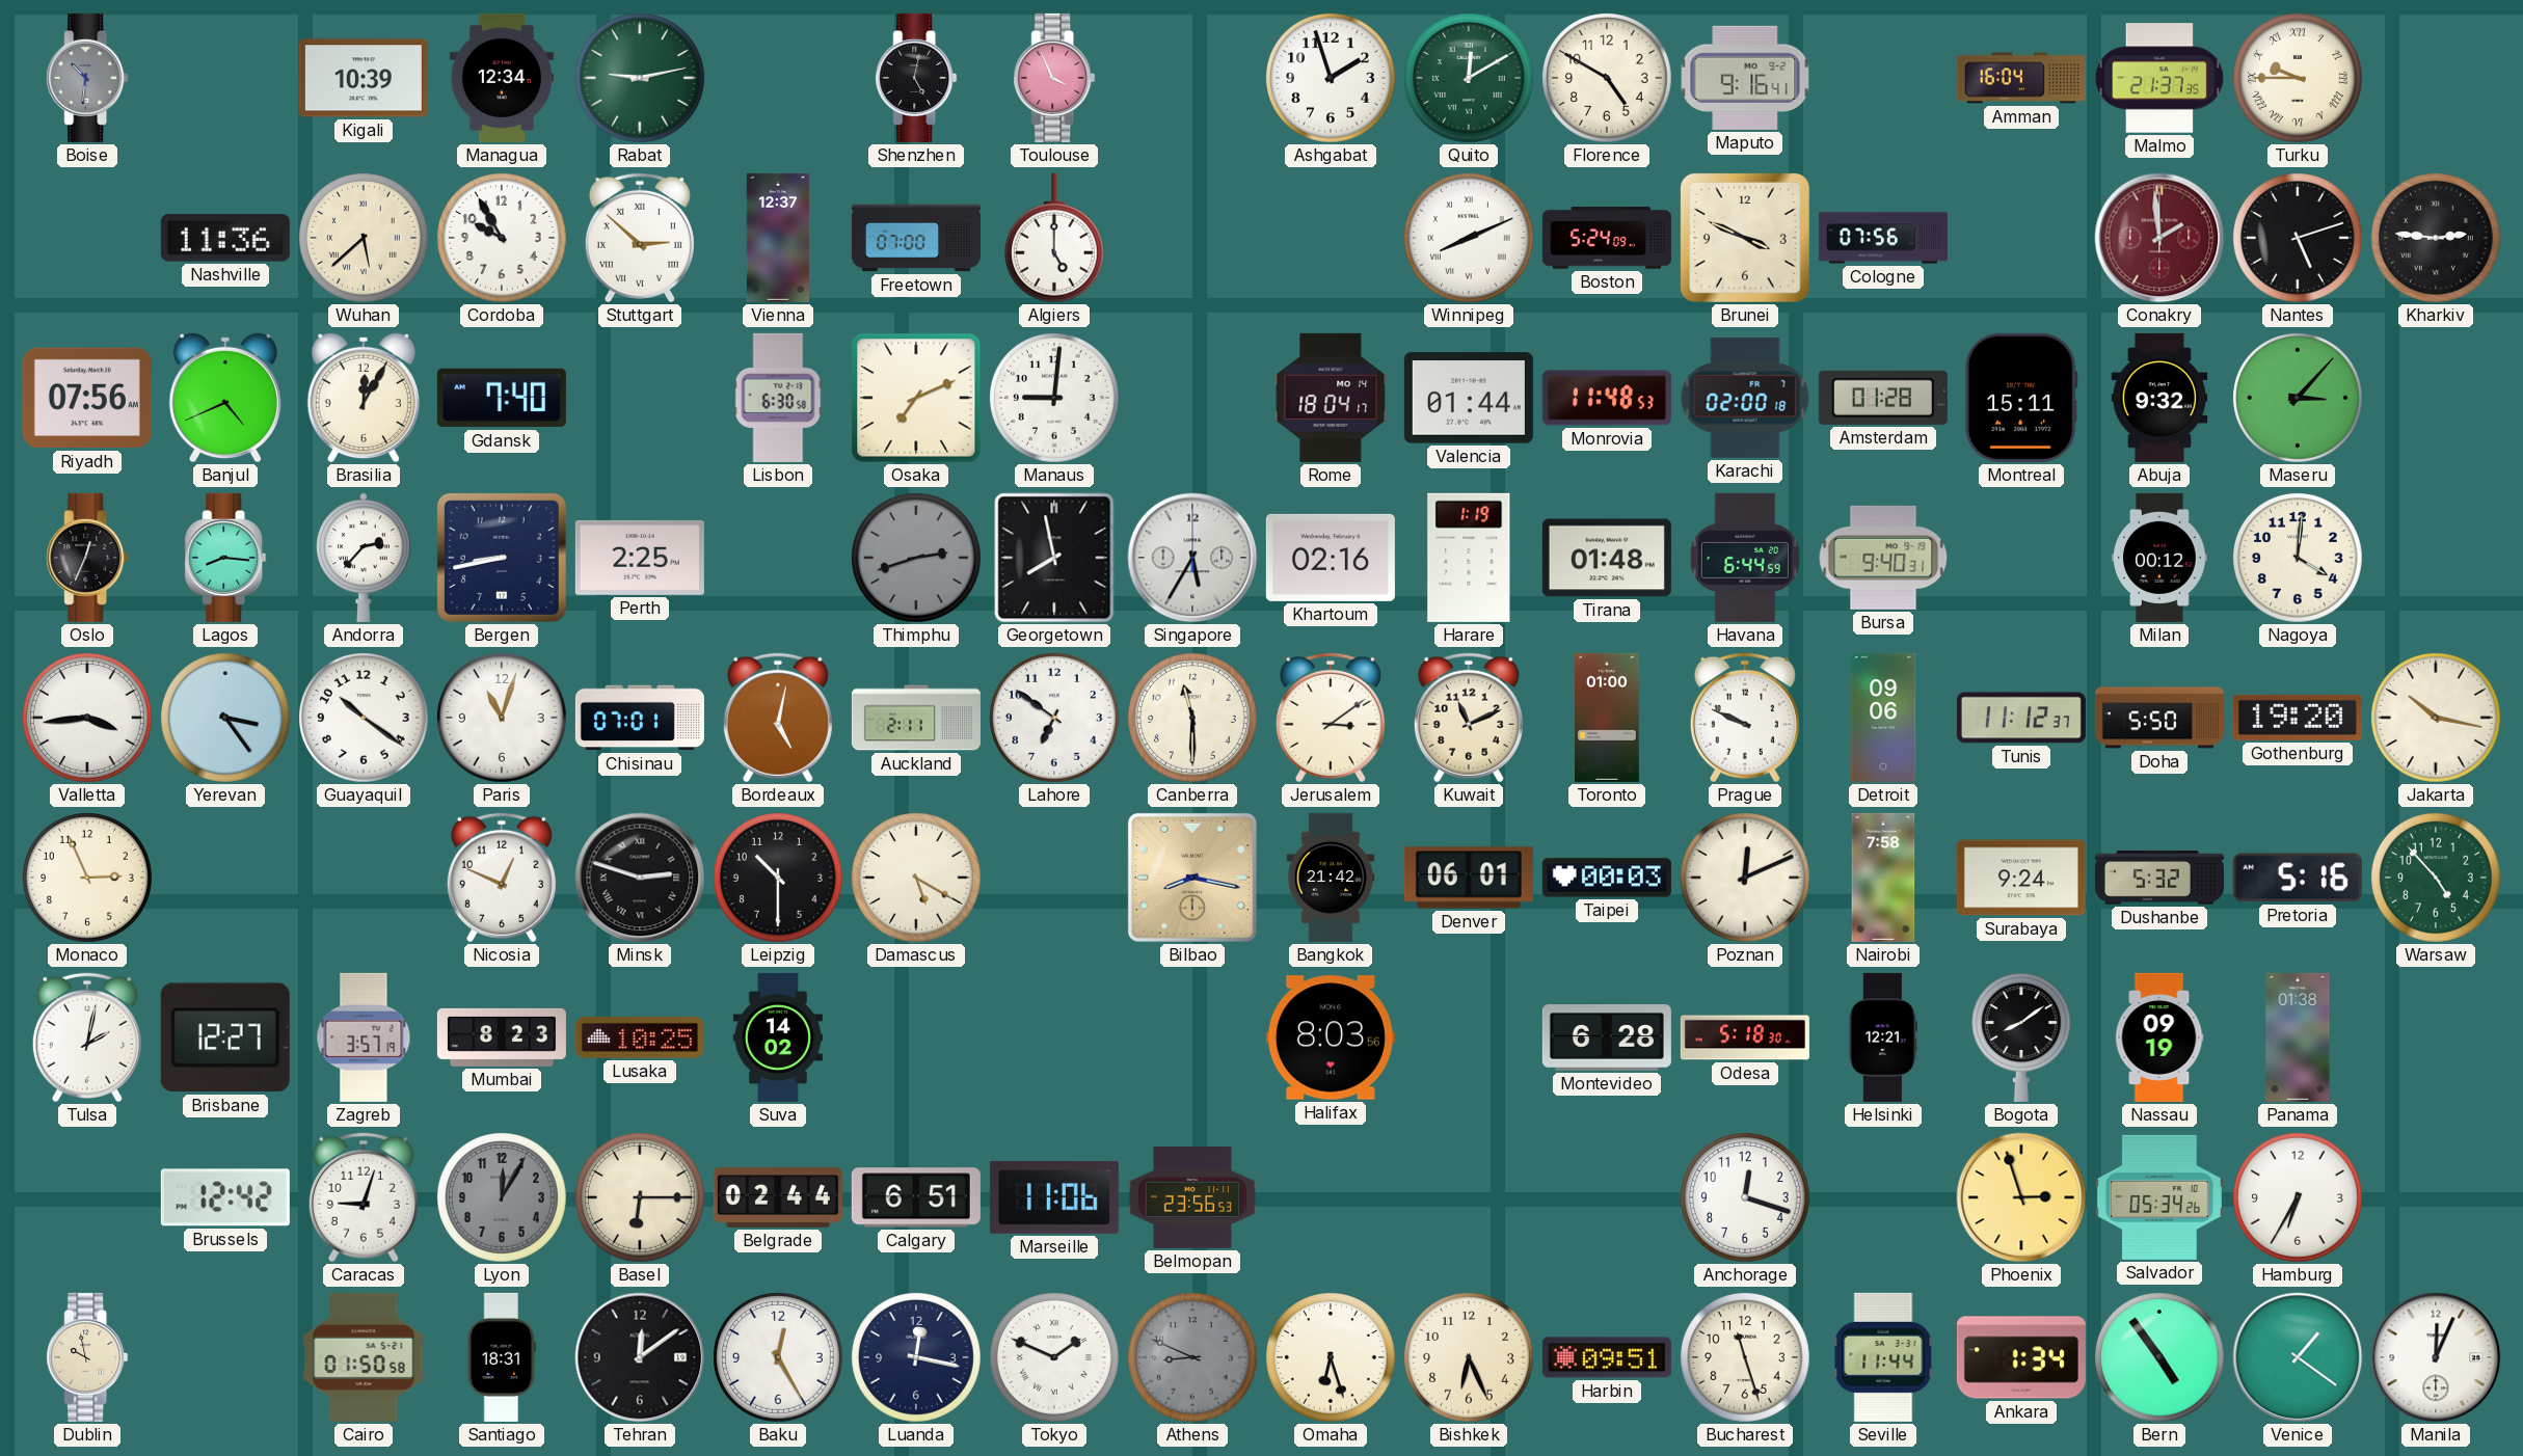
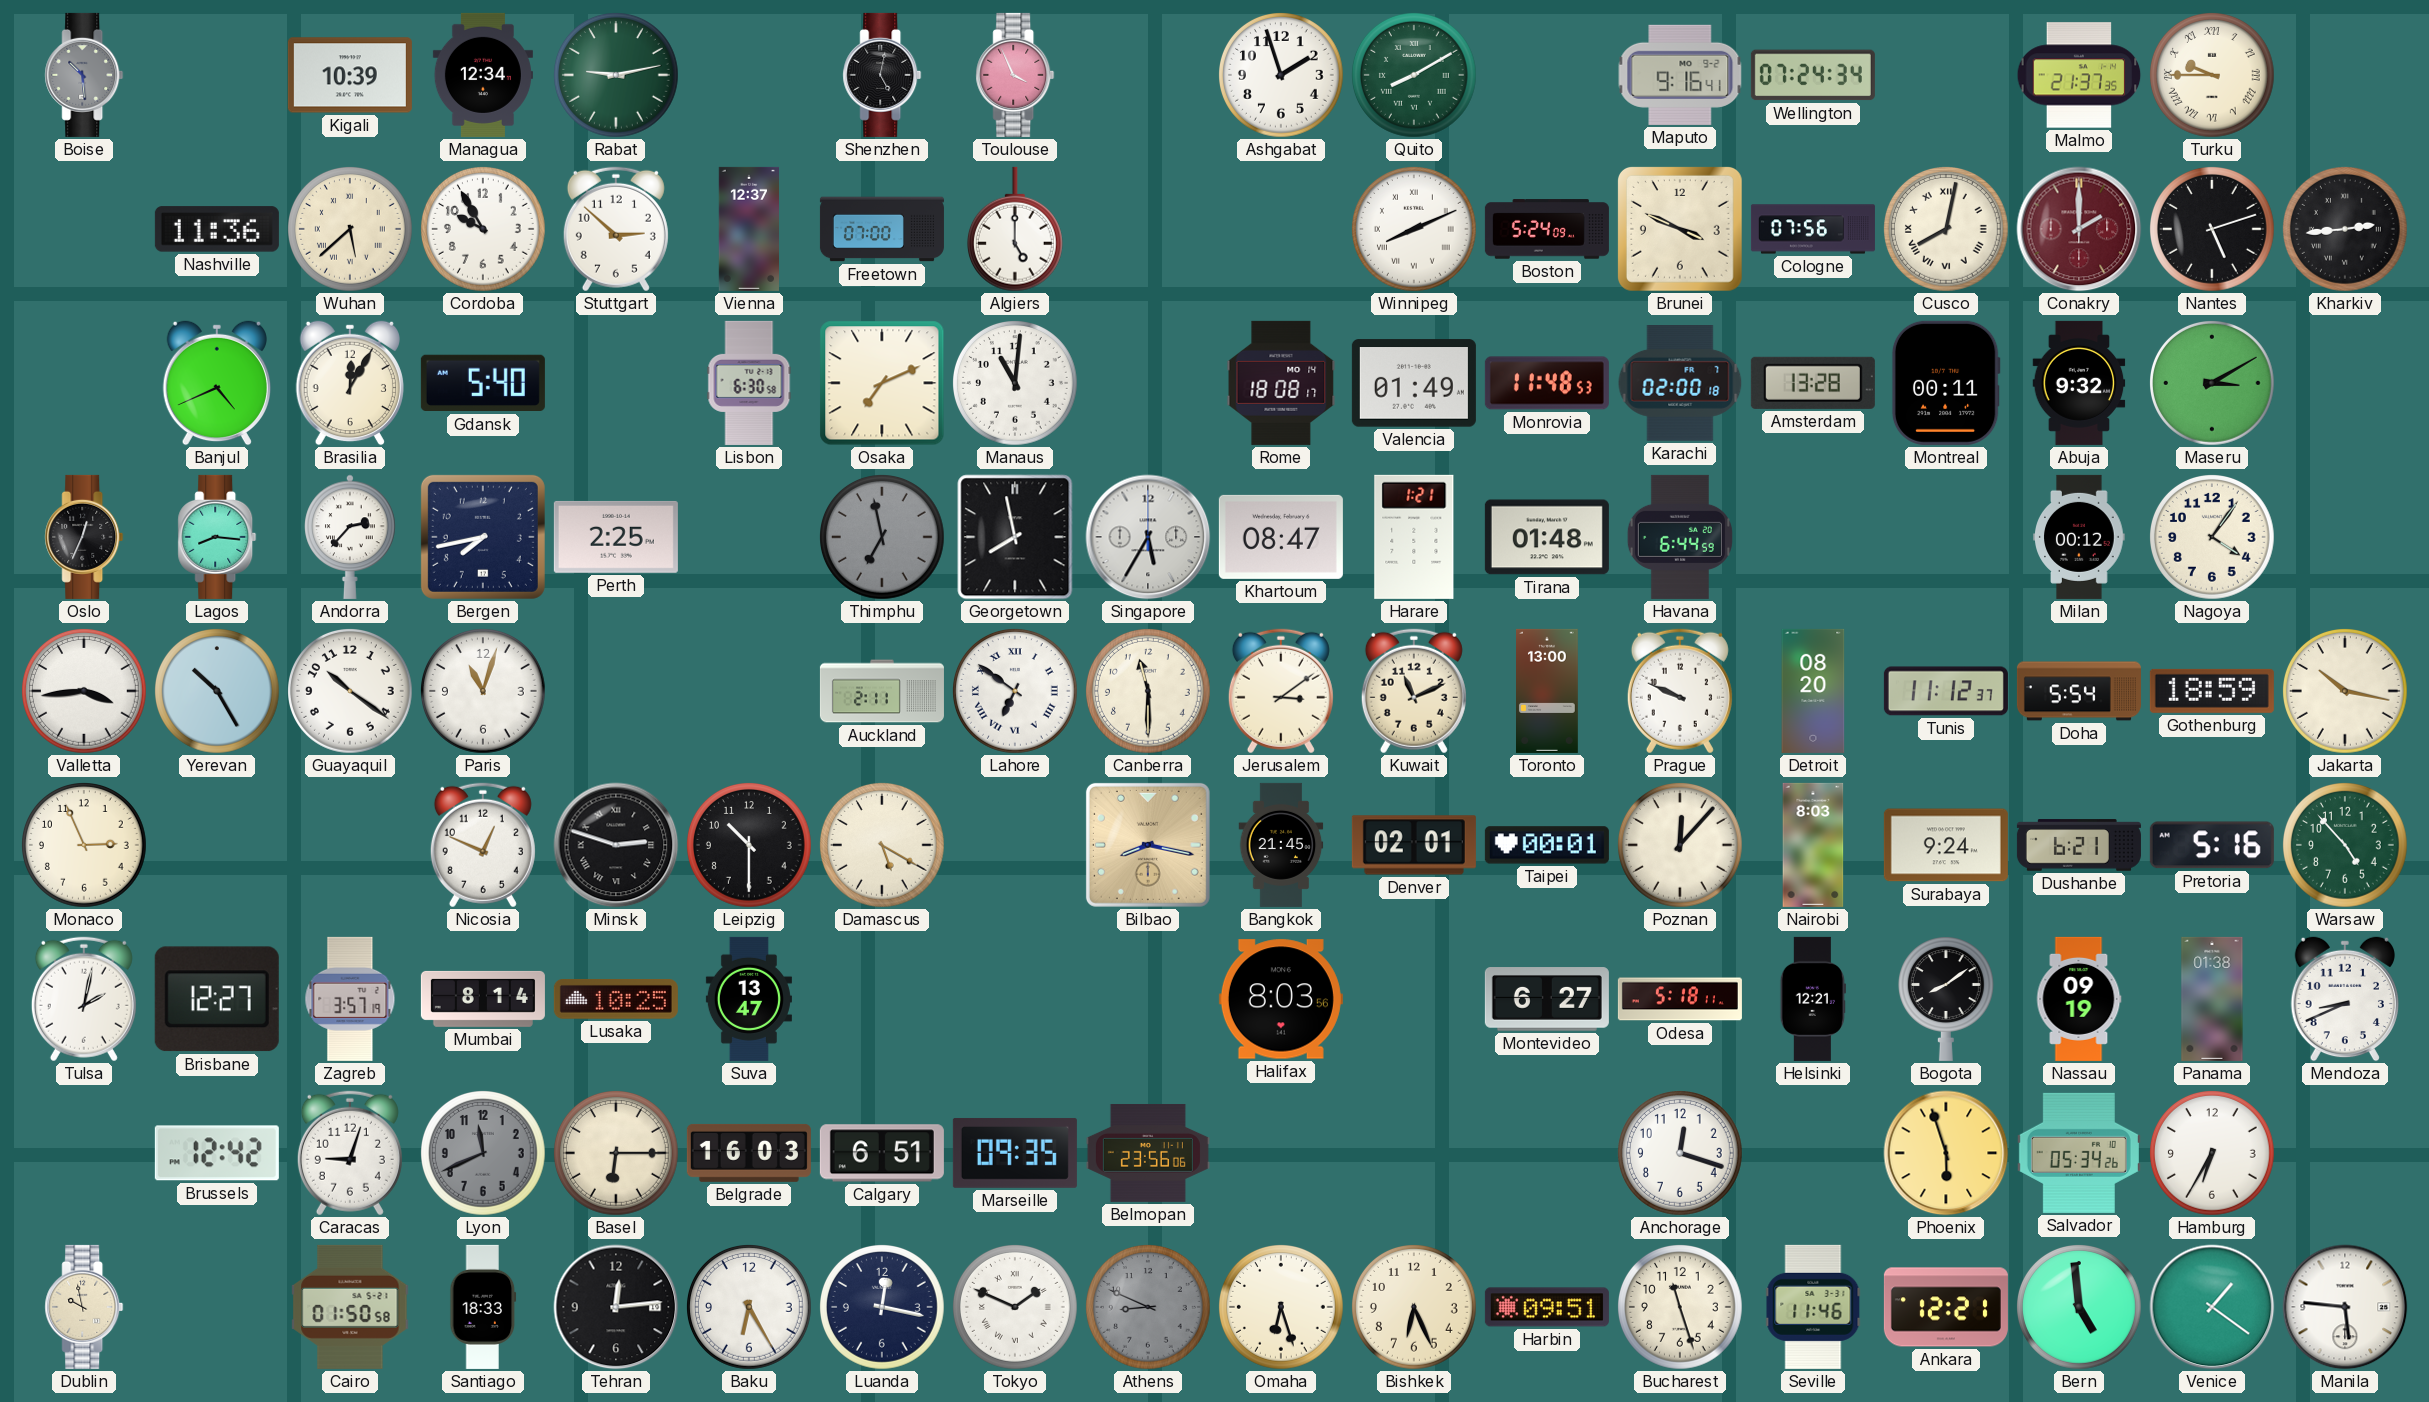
Boise: 10:31 -> 10:29 (84, 75)
Quito: 12:10 -> 8:10 (1415, 76)
Florence: 4:50 -> none (1608, 79)
Wellington: none -> 07:24 (1813, 75)
Amman: 16:04 -> none (2021, 78)
Stuttgart numerals: Roman -> Arabic (616, 229)
Cusco: none -> 8:02 (1947, 230)
Conakry: 1:59 -> 2:00 (2079, 229)
Kharkiv: 2:46 -> 2:44 (2346, 230)
Riyadh: 07:56 -> none (87, 398)
Gdansk: 7:40 -> 5:40 (483, 383)
Manaus: 9:01 -> 11:01 (1016, 384)
Rome: 18:04 -> 18:08 (1281, 383)
Valencia: 01:44 -> 01:49 (1414, 383)
Amsterdam: 01:28 -> 13:28 (1813, 383)
Montreal: 15:11 -> 00:11 (1946, 383)
Maseru: 3:07 -> 3:10 (2213, 384)
Bergen: 8:43 -> 7:43 (483, 537)
Thimphu: 2:42 -> 6:58 (883, 538)
Khartoum: 02:16 -> 08:47 (1281, 537)
Harare: 1:19 -> 1:21 (1414, 537)
Bursa: 9:40 -> none (1883, 558)
Nagoya: 4:01 -> 4:06 (2213, 538)
Yerevan: 3:24 -> 10:25 (218, 692)
Chisinau: 07:01 -> none (640, 718)
Bordeaux: 5:02 -> none (778, 718)
Lahore numerals: Arabic -> Roman (1016, 692)
Toronto: 01:00 -> 13:00 (1548, 691)
Detroit: 09:06 -> 08:20 (1813, 691)
Doha: 5:50 -> 5:54 (2079, 691)
Gothenburg: 19:20 -> 18:59 (2212, 691)
Bangkok: 21:42 -> 21:45 (1281, 845)
Denver: 06:01 -> 02:01 (1414, 845)
Taipei: 00:03 -> 00:01 (1547, 845)
Poznan: 12:11 -> 12:07 (1681, 846)
Nairobi: 7:58 -> 8:03 (1813, 845)
Dushanbe: 5:32 -> 6:21 (2079, 845)
Mumbai: 8:23 -> 8:14 (483, 999)
Suva: 14:02 -> 13:47 (749, 999)
Montevideo: 6:28 -> 6:27 (1547, 999)
Odesa: 5:18:30 -> 5:18:11 (1680, 999)
Mendoza: none -> 8:41 (2345, 999)
Lyon: 12:05 -> 11:41 (484, 1154)
Belgrade: 02:44 -> 16:03 (749, 1153)
Marseille: 11:06 -> 09:35 (1015, 1153)
Belmopan: 23:56:53 -> 23:56:06 (1148, 1153)
Phoenix: 2:57 -> 5:57 (1946, 1153)
Santiago: 18:31 -> 18:33 (483, 1307)
Tehran: 12:09 -> 12:14 (616, 1307)
Baku: 12:25 -> 6:25 (750, 1308)
Seville: 11:44 -> 11:46 (1813, 1307)
Ankara: 1:34 -> 12:21 (1946, 1307)
Bern: 4:54 -> 4:59 (2080, 1308)
Manila: 12:04 -> 5:46 (2345, 1307)
